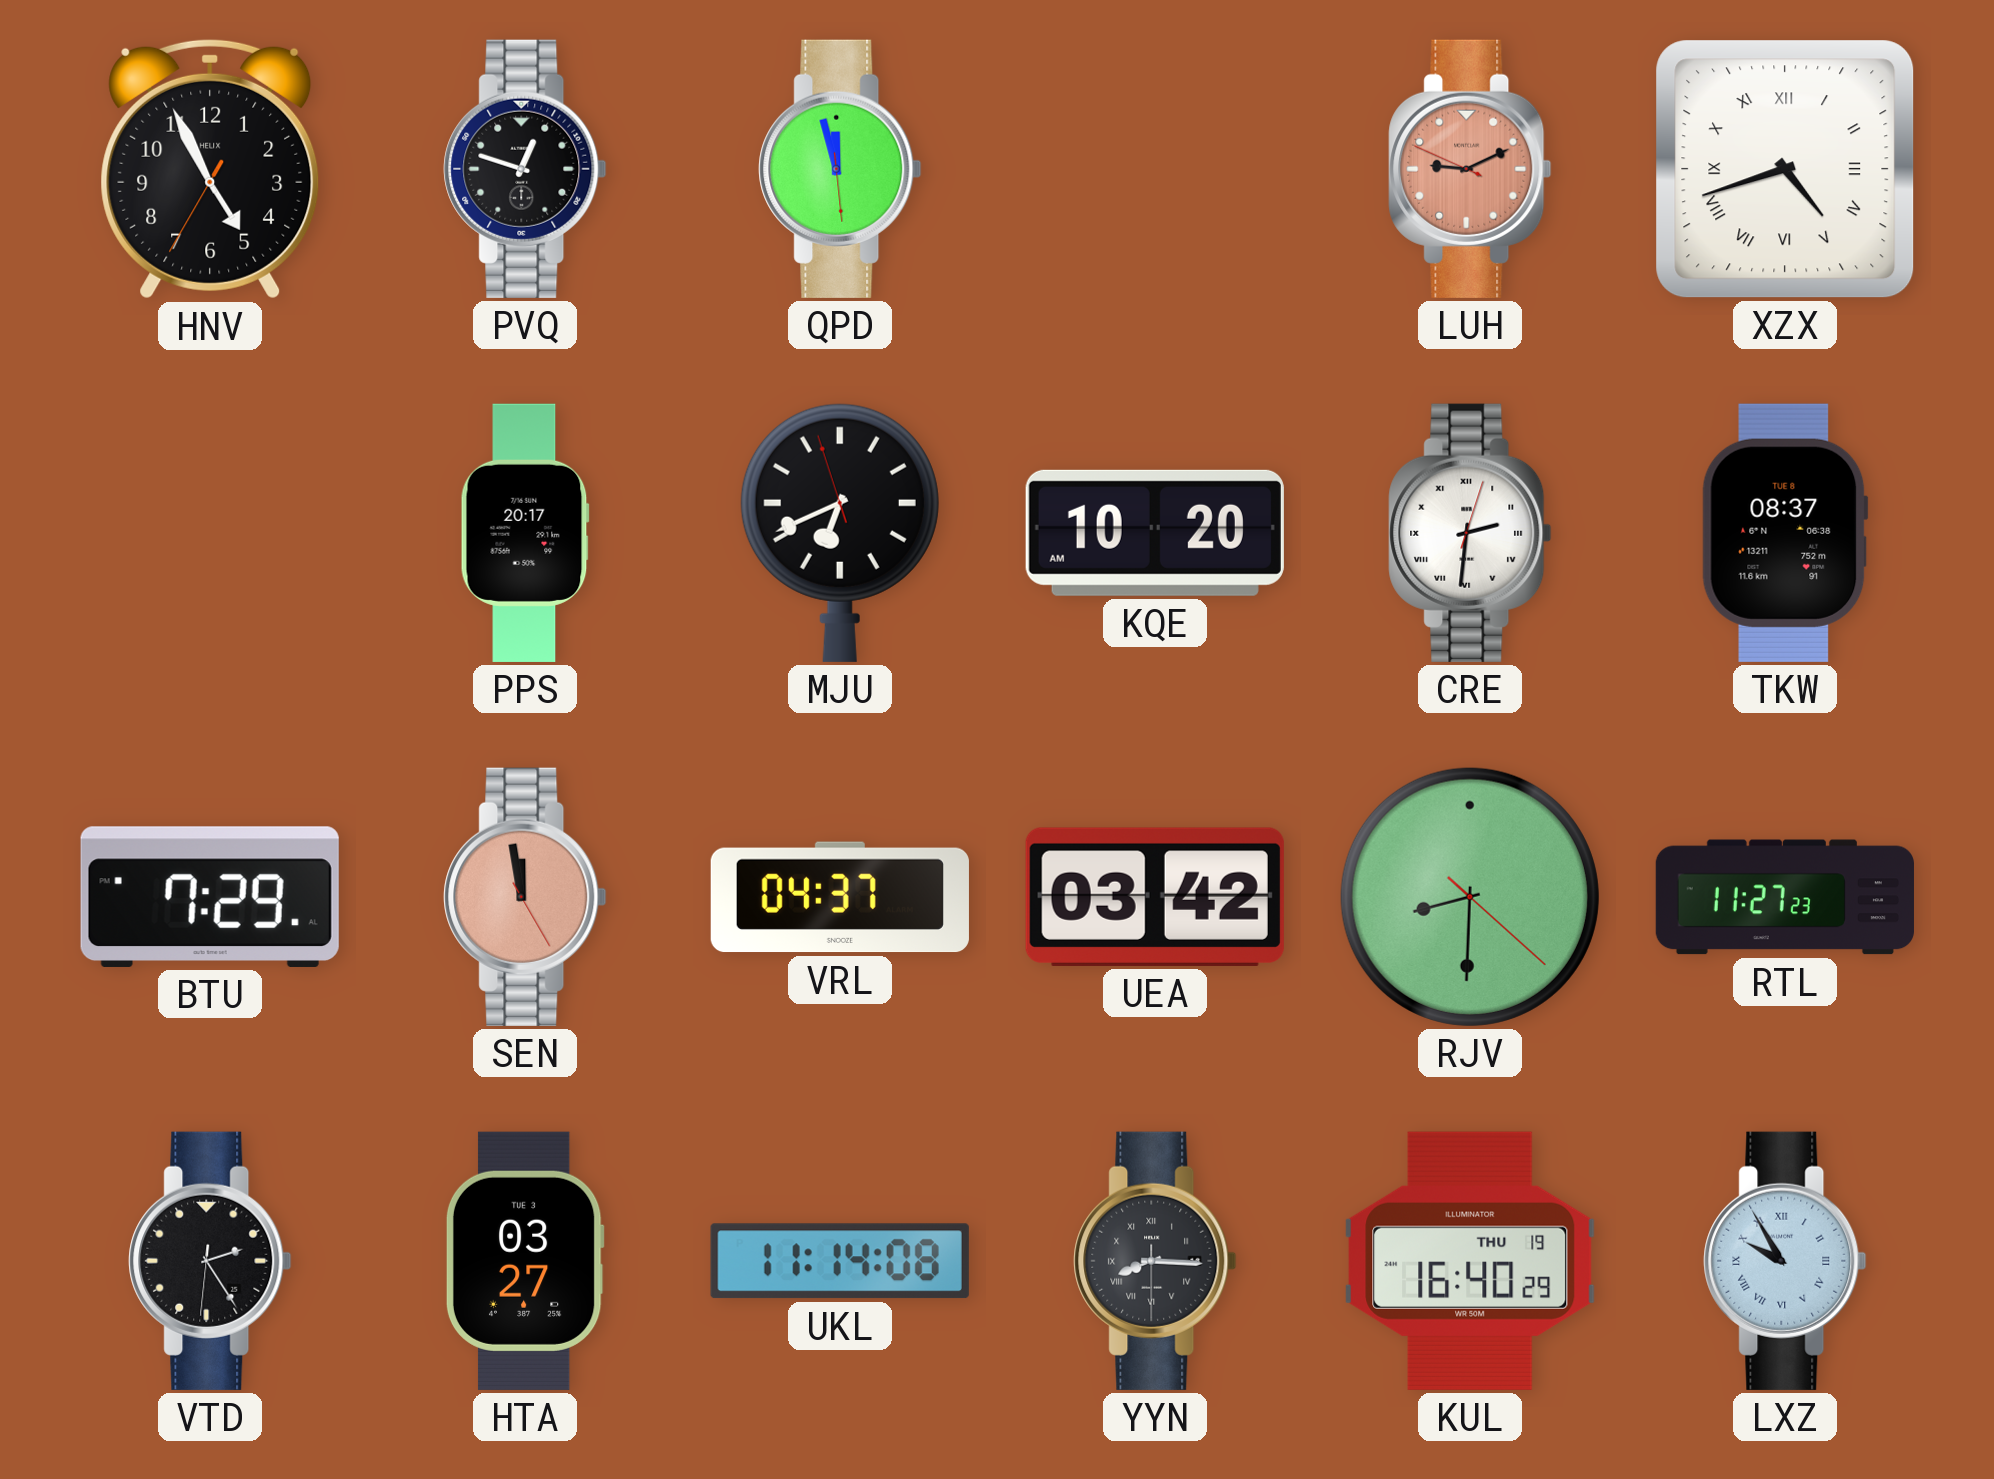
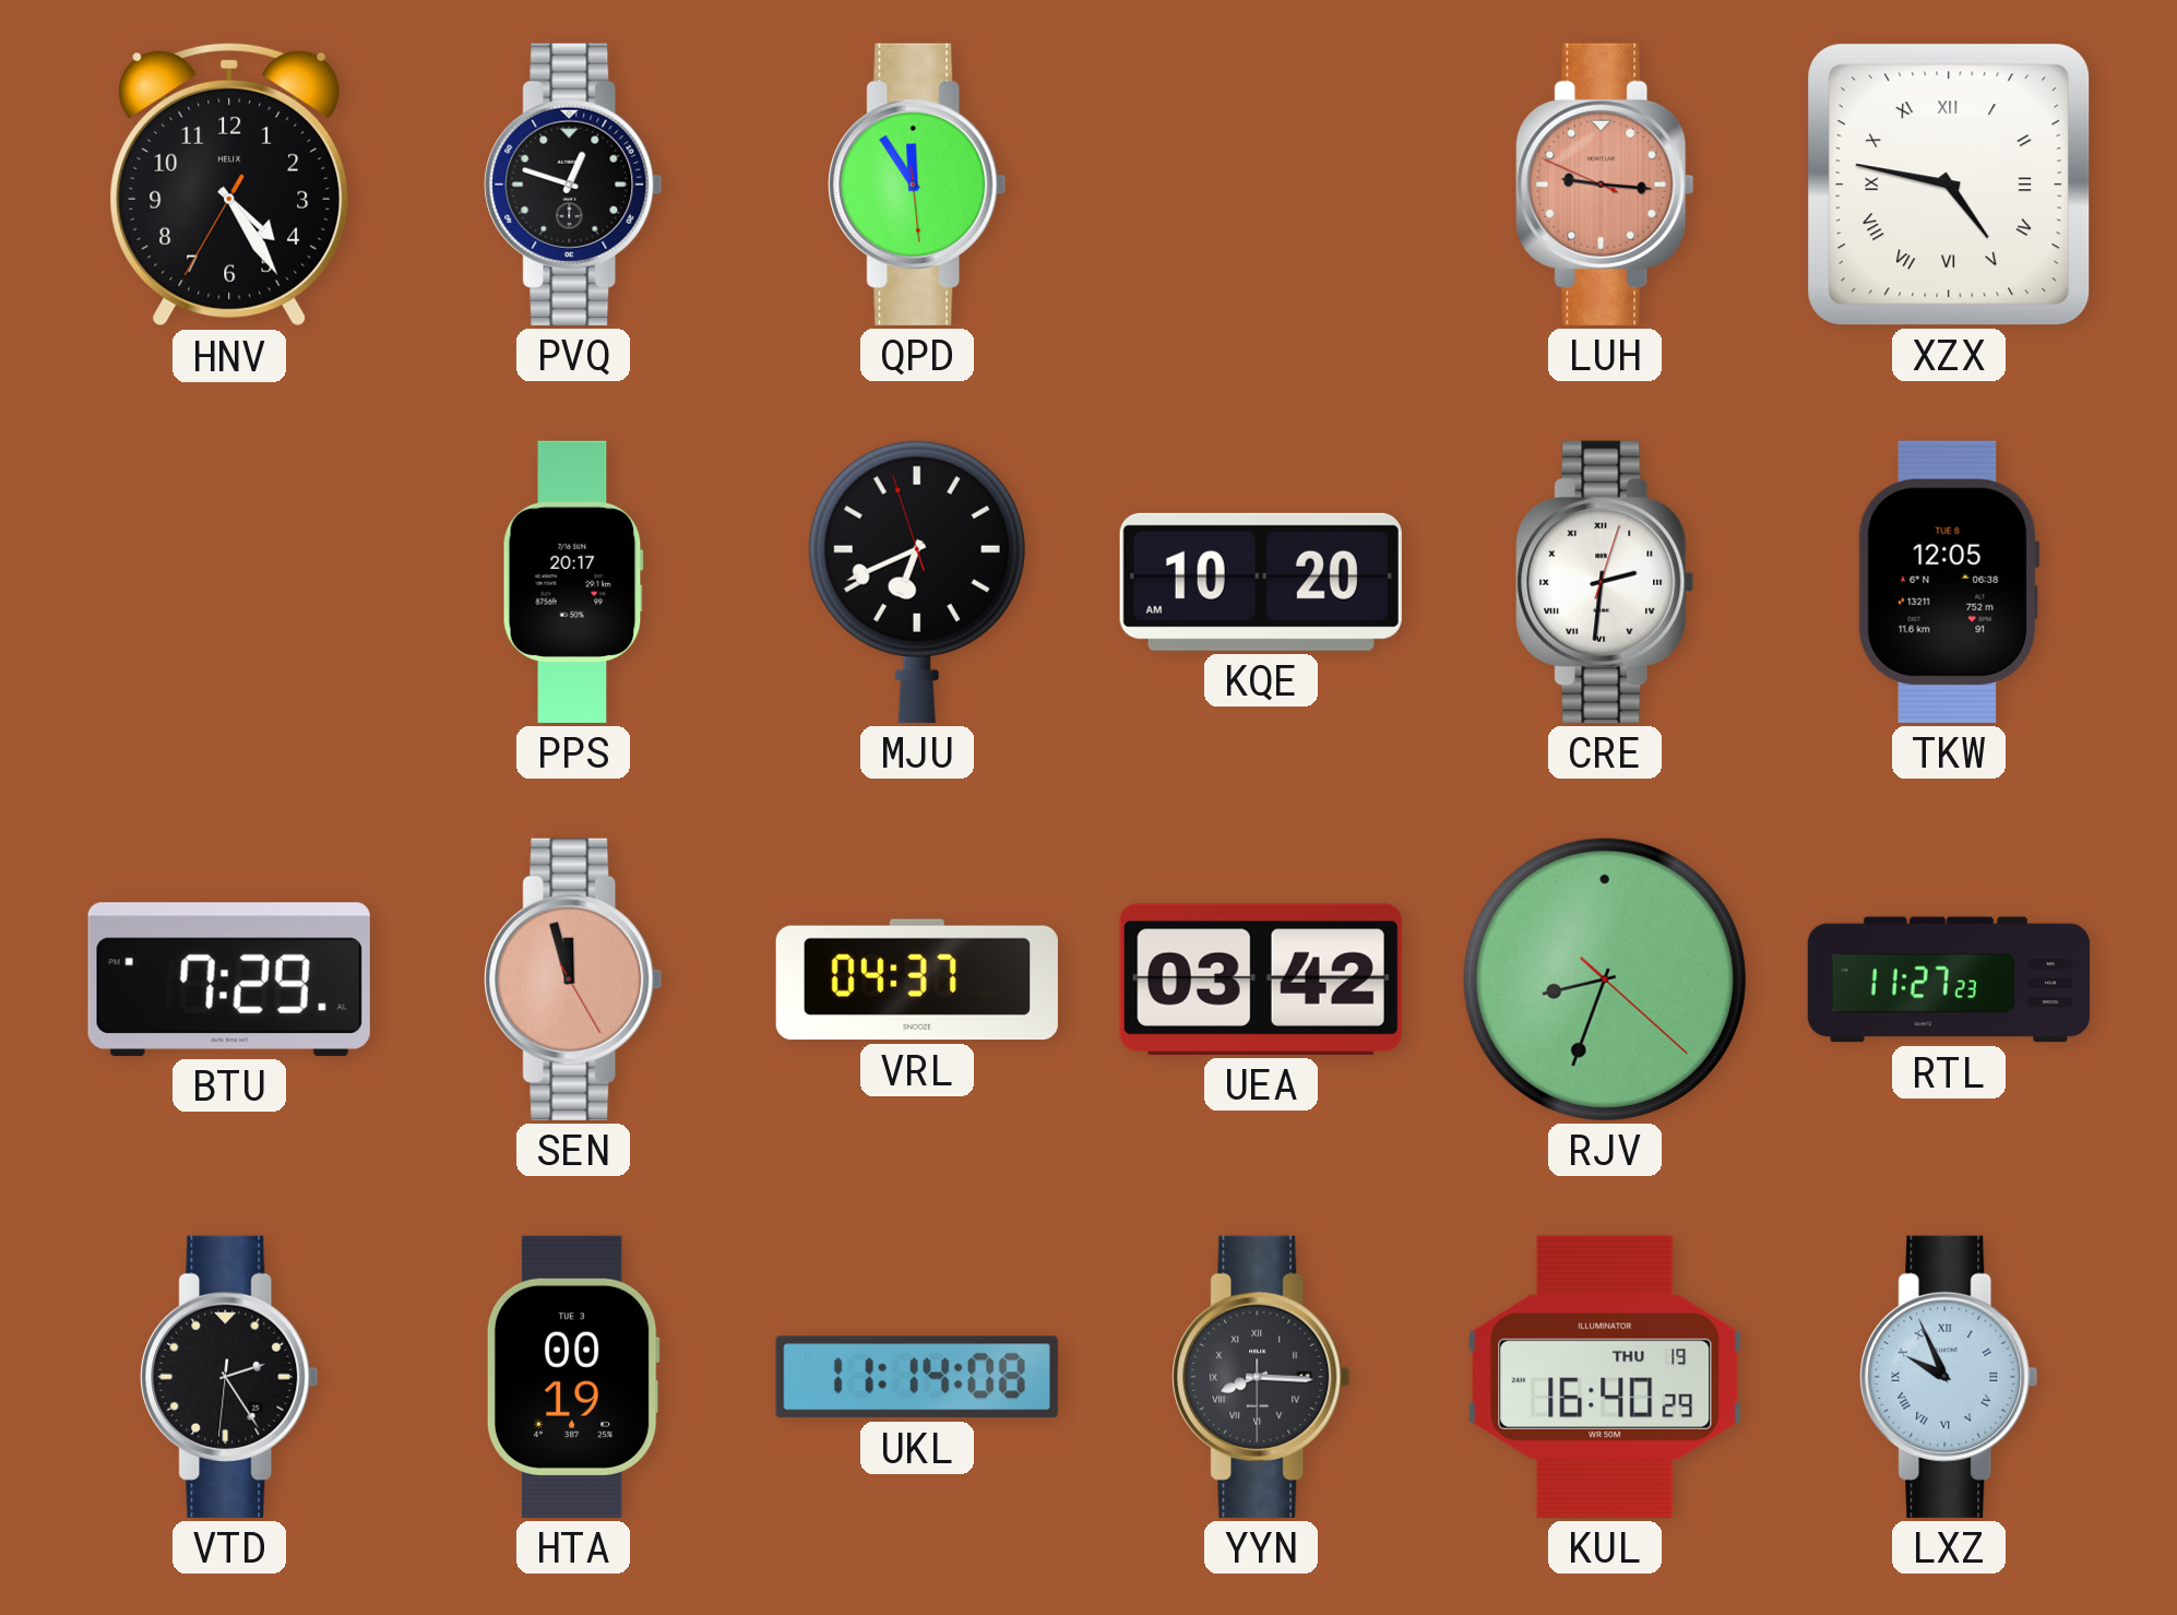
HNV: 4:55 -> 4:24 (229, 185)
QPD: 11:57 -> 11:54 (917, 185)
LUH: 9:10 -> 9:15 (1605, 185)
XZX: 4:42 -> 4:47 (1949, 185)
TKW: 08:37 -> 12:05 (1949, 582)
SEN: 11:58 -> 11:57 (573, 979)
RJV: 8:30 -> 8:33 (1605, 979)
HTA: 03:27 -> 00:19 (573, 1377)
LXZ: 9:55 -> 9:56 (1949, 1377)
